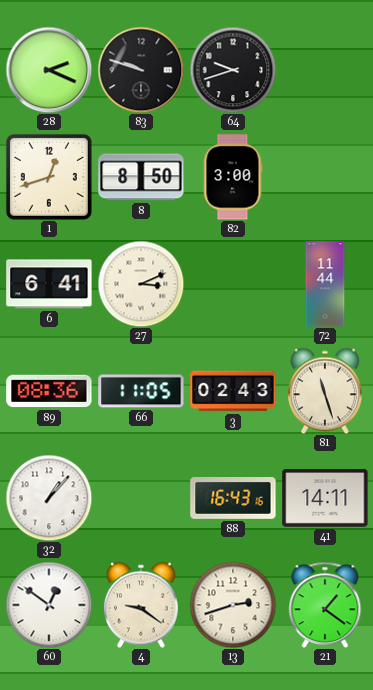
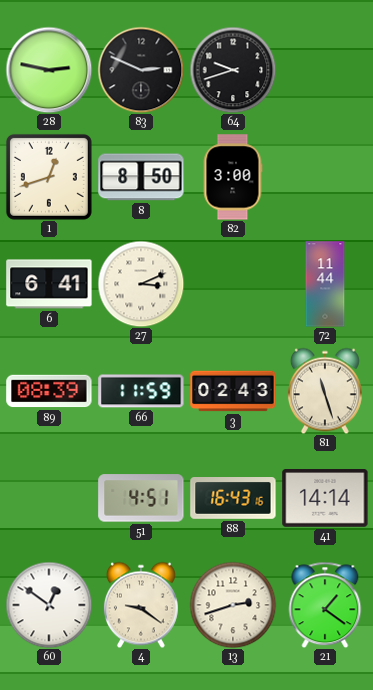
28: 2:19 -> 2:47 (49, 70)
83: 9:48 -> 2:49 (141, 70)
89: 08:36 -> 08:39 (49, 391)
66: 11:05 -> 11:59 (141, 391)
32: 1:07 -> none (49, 498)
51: none -> 4:51 (141, 498)
41: 14:11 -> 14:14 (325, 499)
